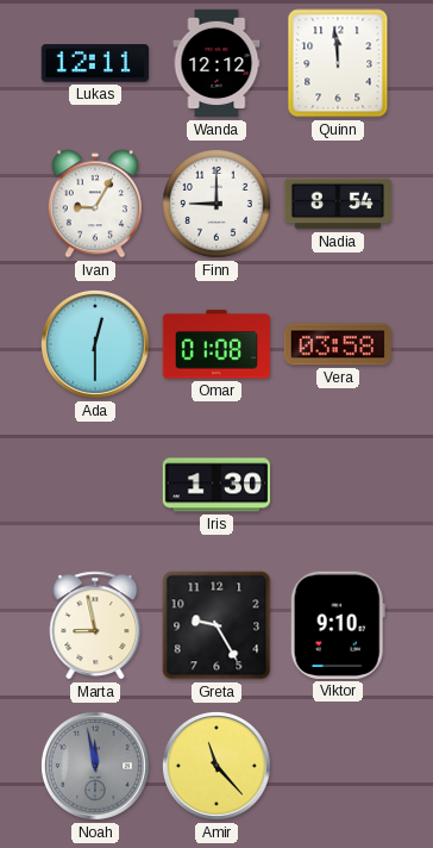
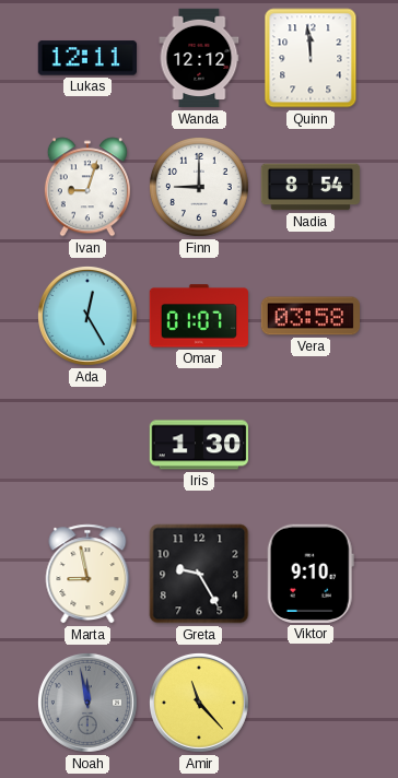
Ivan: 9:05 -> 9:03 (87, 187)
Ada: 12:30 -> 12:25 (87, 316)
Omar: 01:08 -> 01:07 (198, 316)
